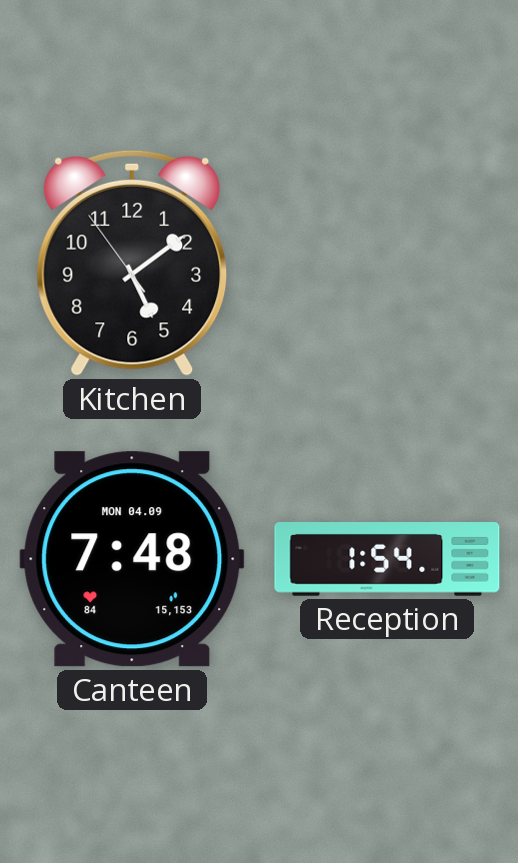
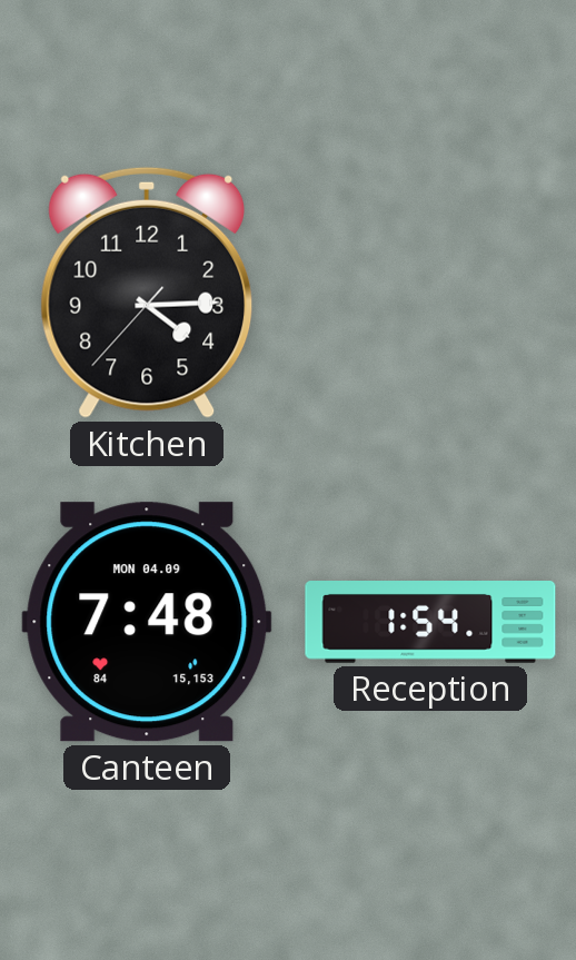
Kitchen: 5:08 -> 4:14 (147, 293)
